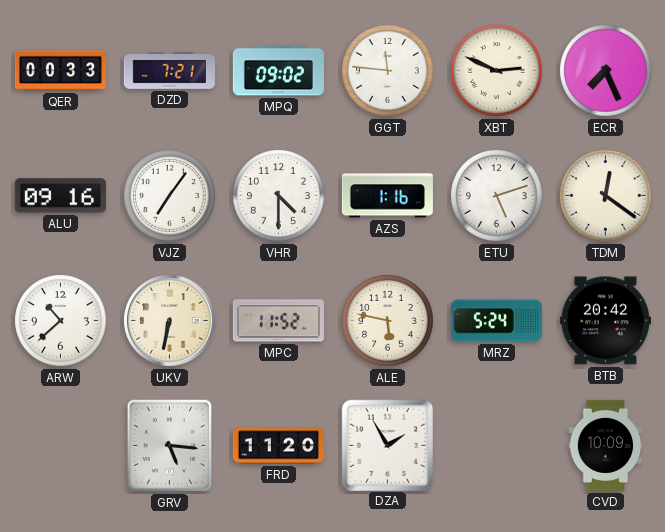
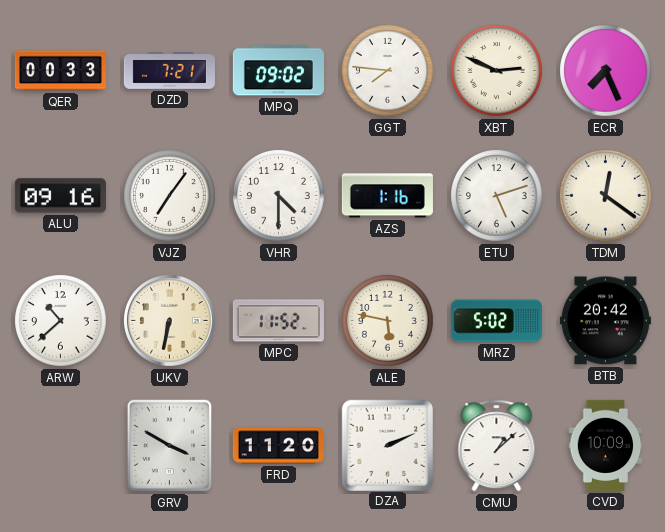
GGT: 11:46 -> 7:46 (388, 71)
MRZ: 5:24 -> 5:02 (496, 321)
GRV: 5:16 -> 3:50 (170, 446)
DZA: 1:55 -> 2:11 (387, 445)
CMU: none -> 1:08 (497, 446)
